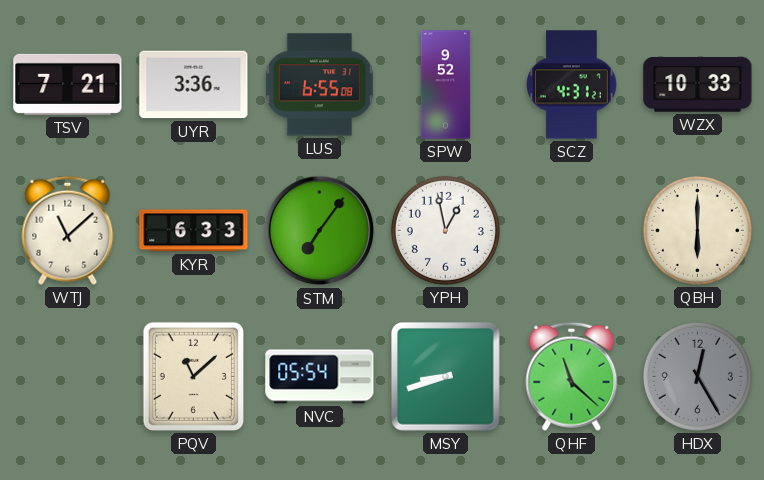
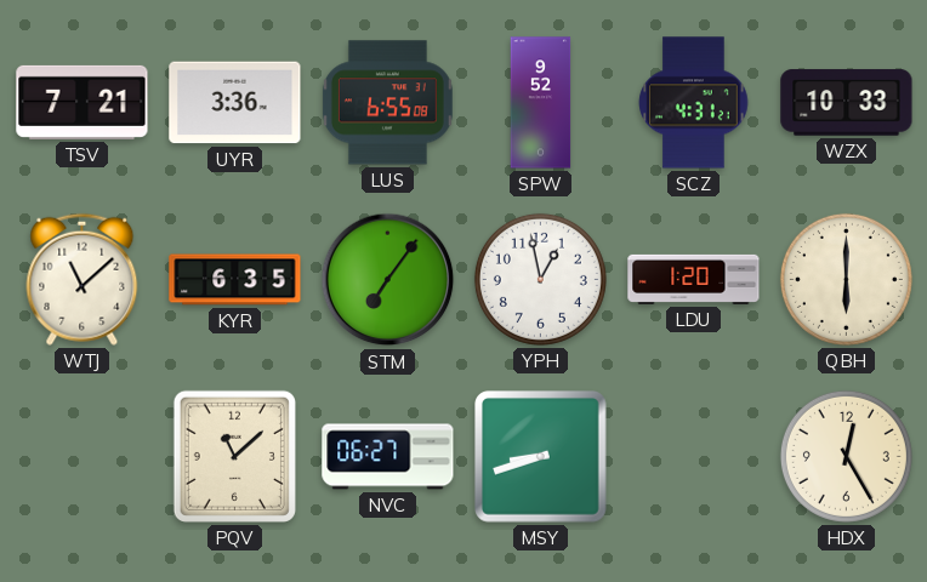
KYR: 6:33 -> 6:35 (235, 280)
LDU: none -> 1:20 (694, 279)
NVC: 05:54 -> 06:27 (388, 457)
QHF: 11:22 -> none (572, 376)
HDX dial: grey -> cream (846, 456)
